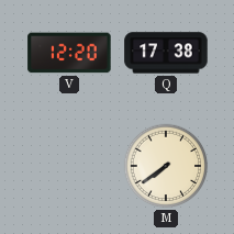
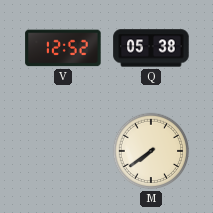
V: 12:20 -> 12:52 (63, 48)
Q: 17:38 -> 05:38 (151, 48)
